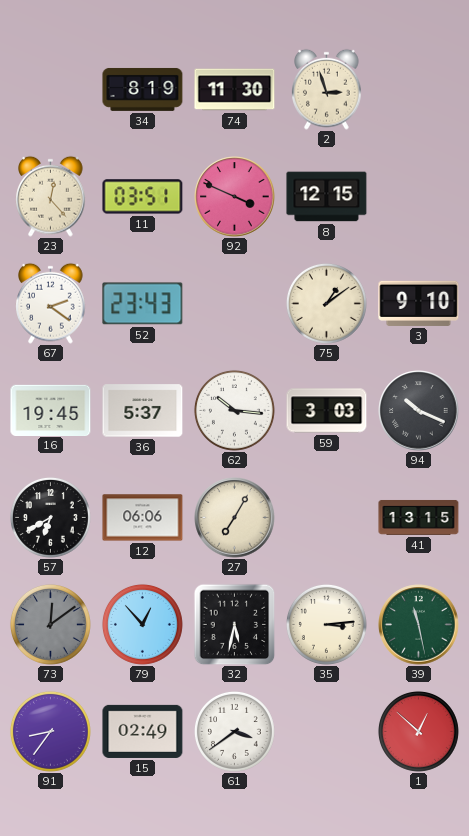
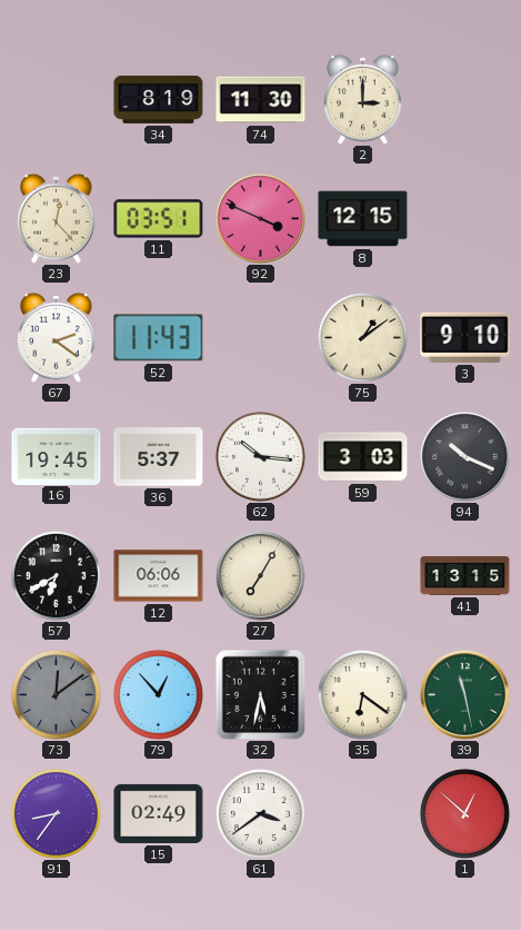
2: 2:57 -> 3:00 (363, 99)
52: 23:43 -> 11:43 (159, 338)
35: 3:14 -> 6:21 (362, 694)
